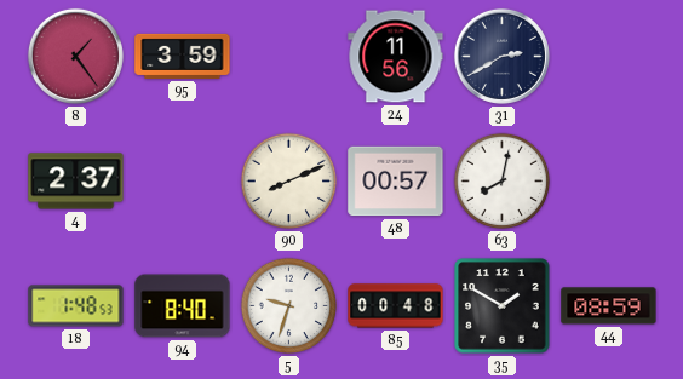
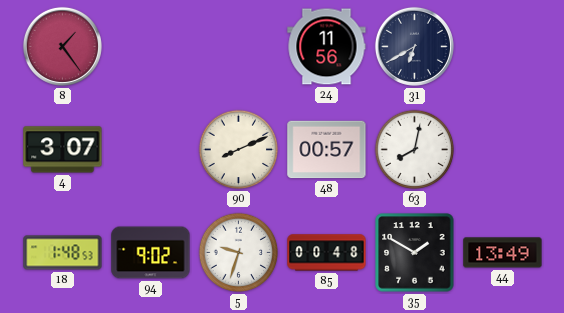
95: 3:59 -> none (183, 56)
31: 2:40 -> 6:40 (414, 46)
4: 2:37 -> 3:07 (63, 150)
94: 8:40 -> 9:02 (151, 253)
44: 08:59 -> 13:49 (503, 253)
